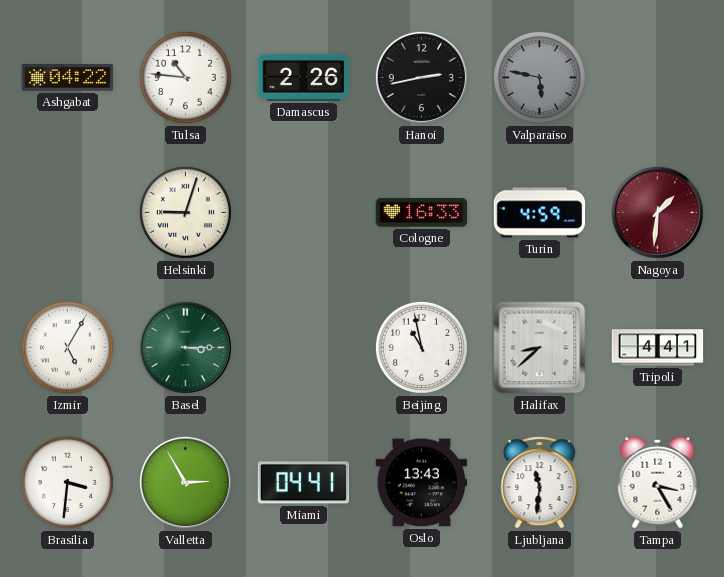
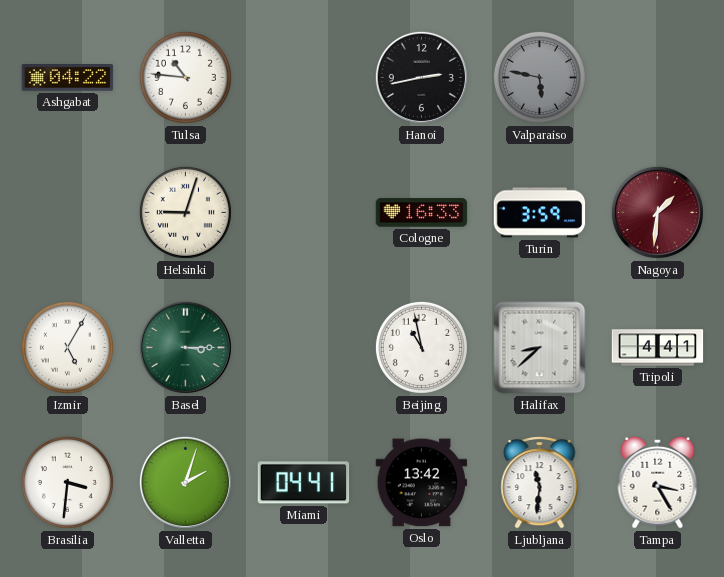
Damascus: 2:26 -> none (304, 77)
Turin: 4:59 -> 3:59 (540, 213)
Valletta: 2:55 -> 2:03 (185, 482)
Oslo: 13:43 -> 13:42 (422, 483)
